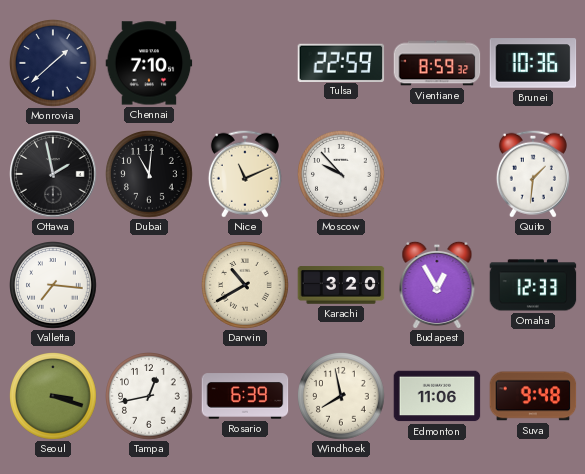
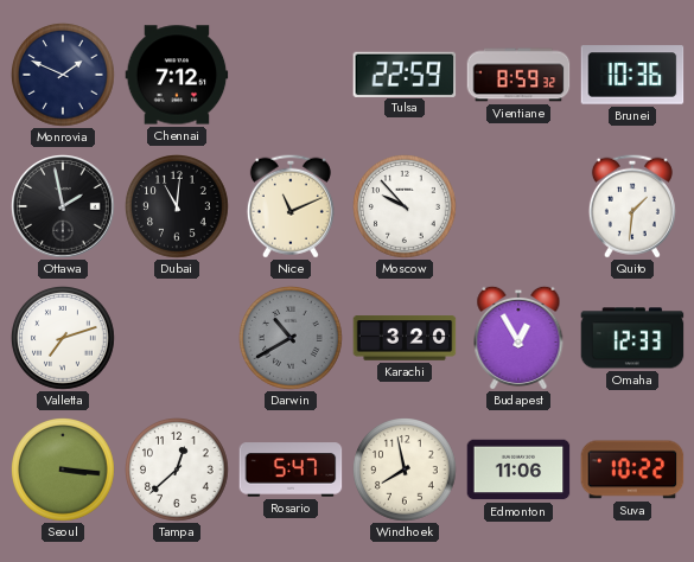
Monrovia: 1:38 -> 1:49 (63, 75)
Chennai: 7:10 -> 7:12 (177, 75)
Valletta: 7:16 -> 7:12 (63, 338)
Darwin dial: cream -> grey (291, 338)
Seoul: 3:18 -> 3:16 (63, 470)
Tampa: 12:43 -> 12:38 (177, 470)
Rosario: 6:39 -> 5:47 (291, 470)
Suva: 9:48 -> 10:22 (632, 470)
